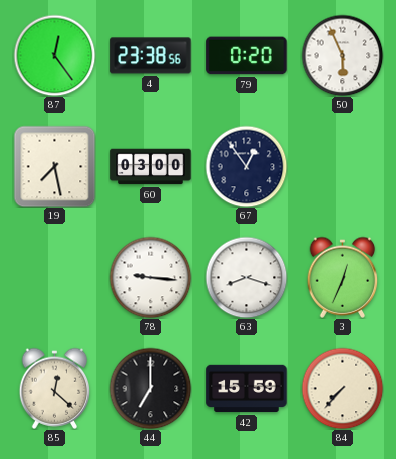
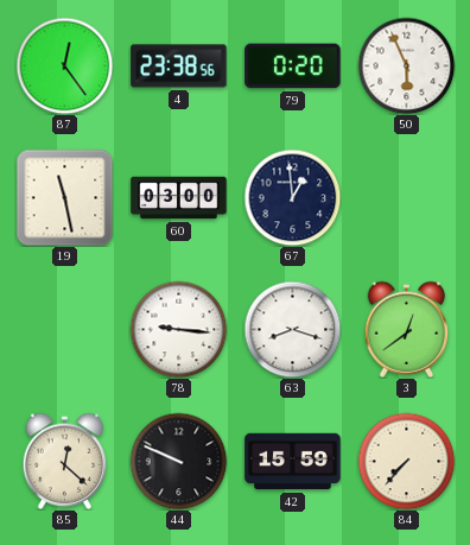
19: 7:28 -> 11:28 (64, 197)
67: 12:54 -> 12:59 (292, 197)
3: 12:34 -> 12:39 (407, 329)
44: 7:00 -> 9:49 (178, 461)
